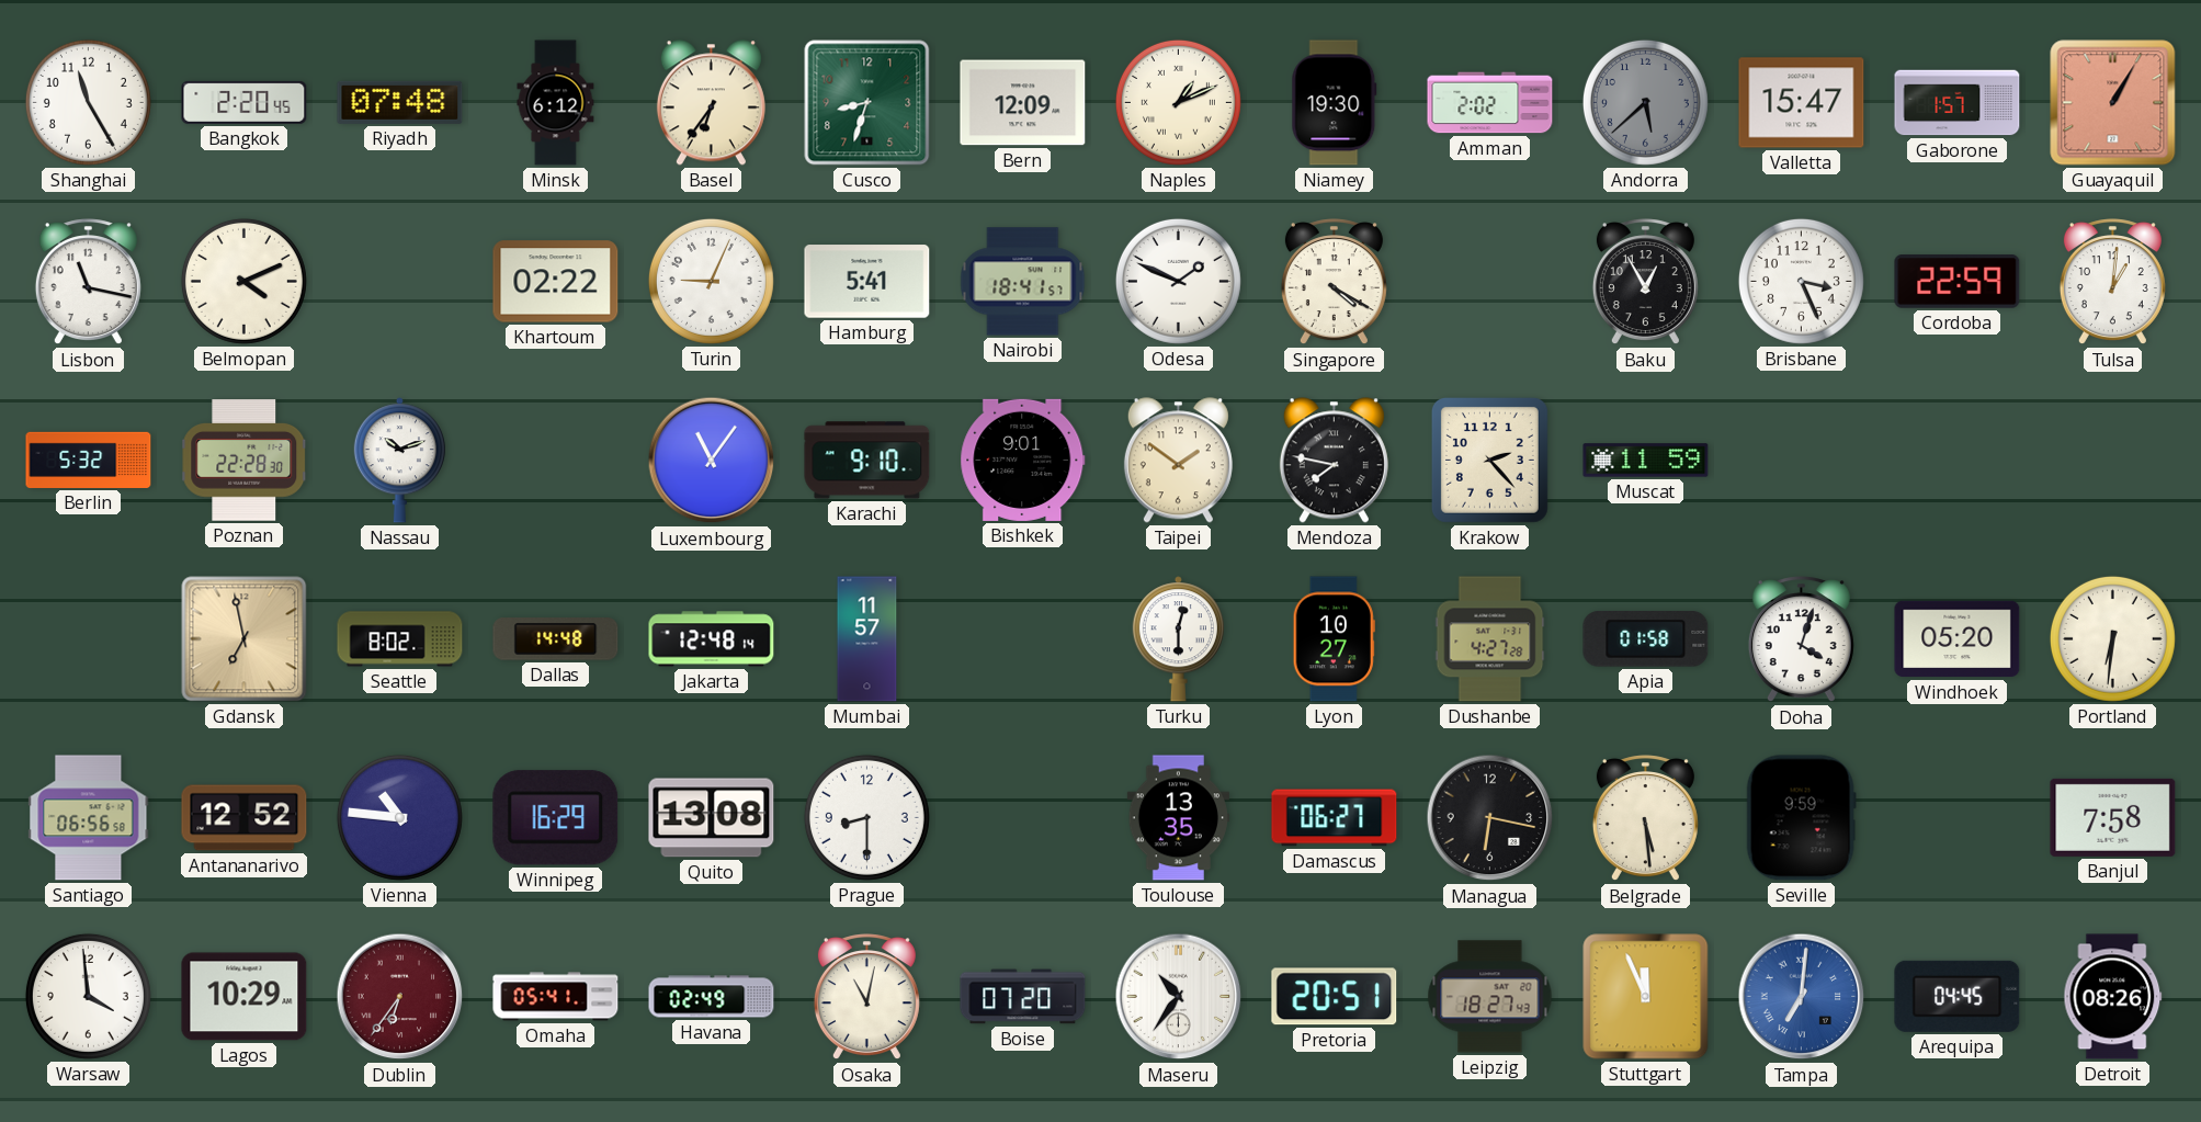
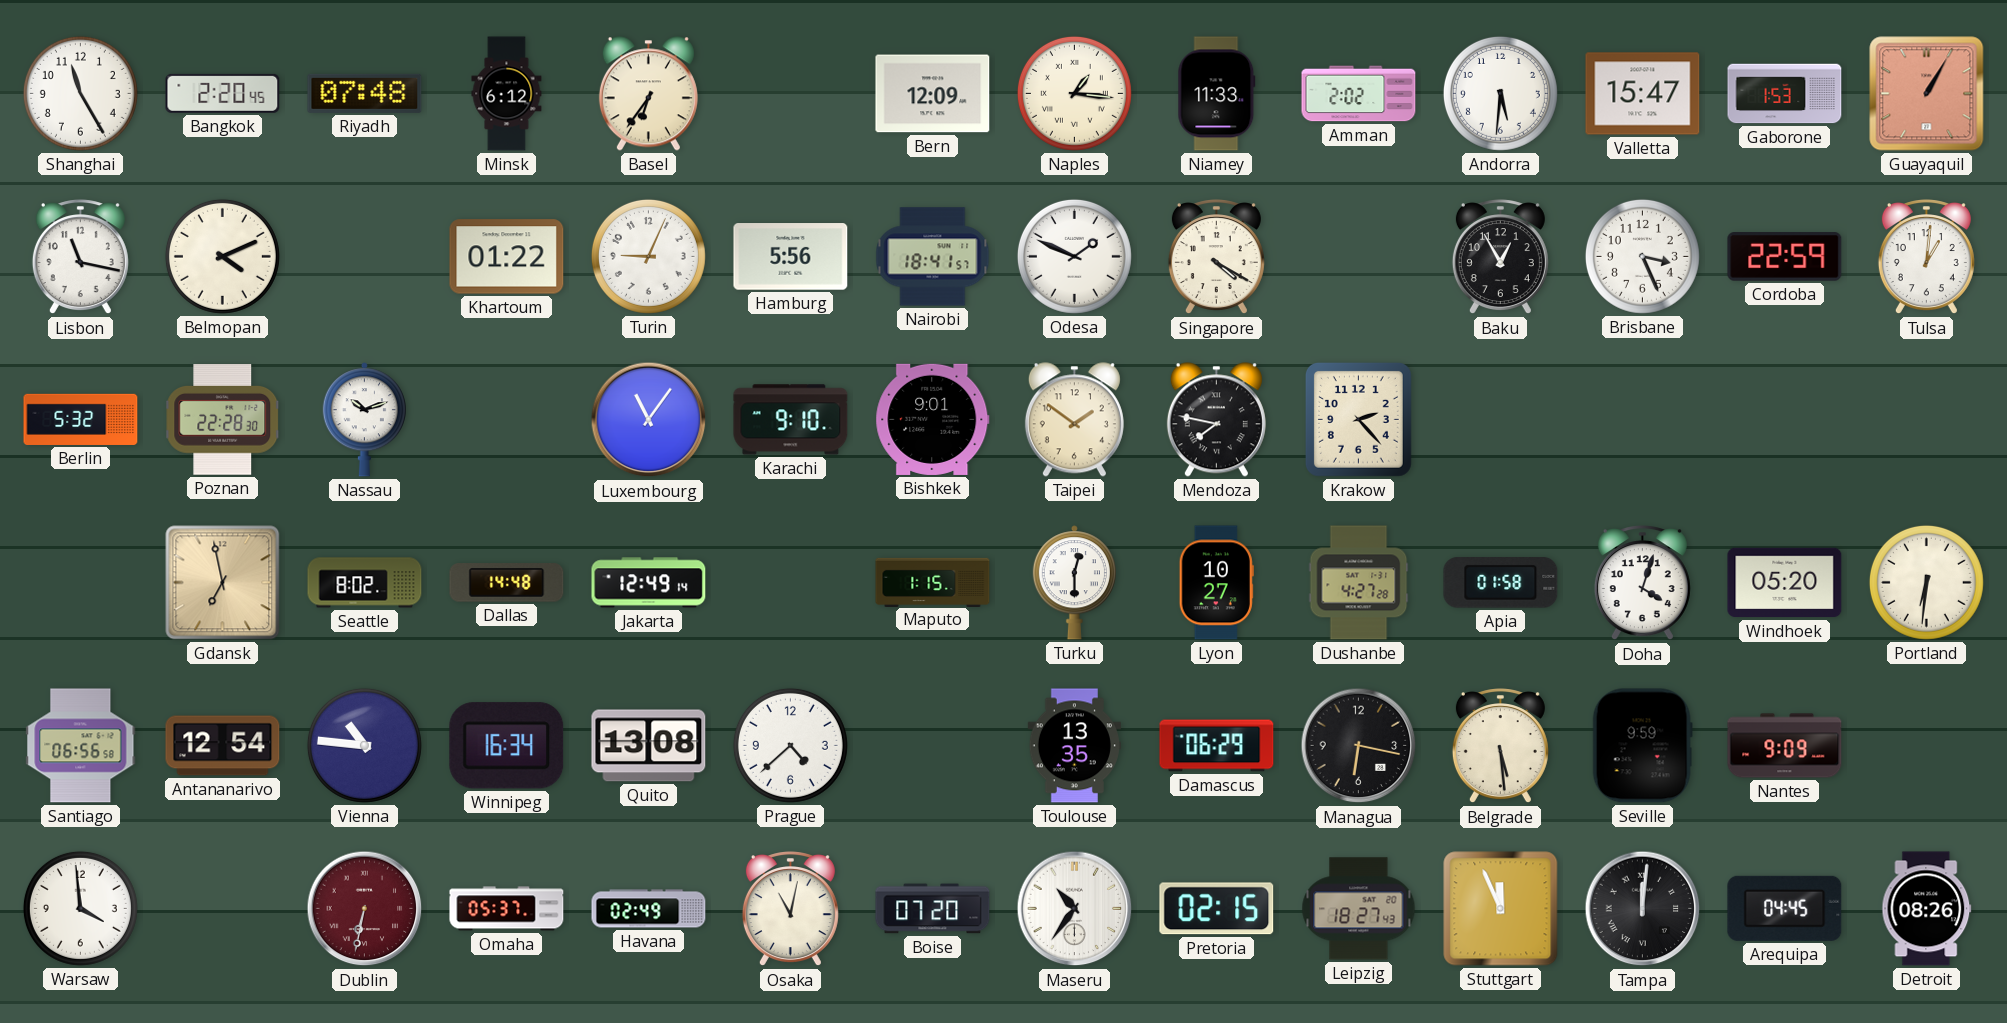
Cusco: 8:33 -> none (867, 103)
Naples: 1:11 -> 1:16 (1074, 93)
Niamey: 19:30 -> 11:33 (1217, 94)
Andorra: 5:38 -> 5:31 (1500, 93)
Andorra dial: grey -> white (1500, 93)
Gaborone: 1:57 -> 1:53 (1785, 94)
Khartoum: 02:22 -> 01:22 (507, 257)
Hamburg: 5:41 -> 5:56 (791, 257)
Muscat: 11:59 -> none (1646, 461)
Jakarta: 12:48 -> 12:49 (649, 583)
Mumbai: 11:57 -> none (867, 639)
Maputo: none -> 1:15 (933, 582)
Antananarivo: 12:52 -> 12:54 (223, 746)
Winnipeg: 16:29 -> 16:34 (507, 746)
Prague: 8:30 -> 4:38 (790, 745)
Damascus: 06:27 -> 06:29 (1217, 746)
Nantes: none -> 9:09 (1785, 746)
Banjul: 7:58 -> none (2113, 817)
Lagos: 10:29 -> none (245, 997)
Dublin: 6:36 -> 6:32 (365, 909)
Omaha: 05:41 -> 05:37 (507, 909)
Pretoria: 20:51 -> 02:15 (1217, 909)
Tampa: 7:01 -> 12:01 (1643, 909)
Tampa dial: blue -> black (1643, 909)
